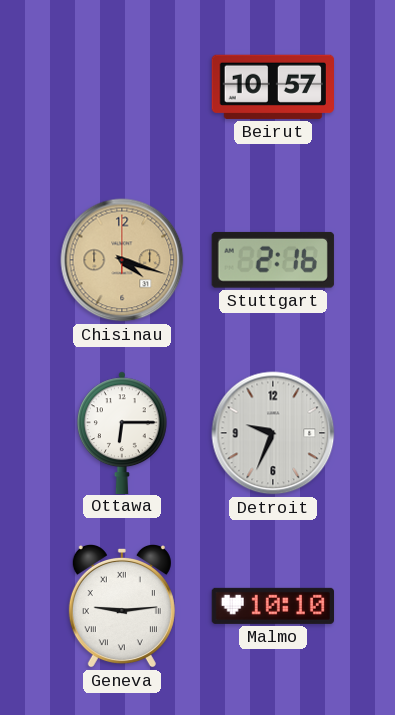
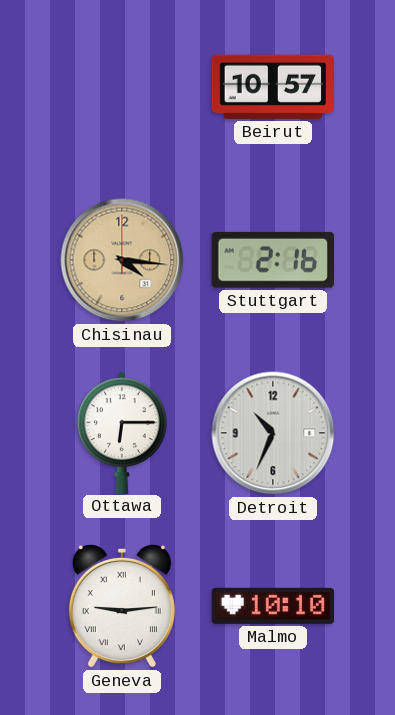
Chisinau: 4:18 -> 4:16 (122, 260)
Detroit: 9:34 -> 10:34 (273, 433)
